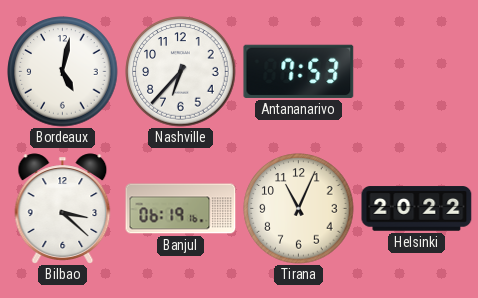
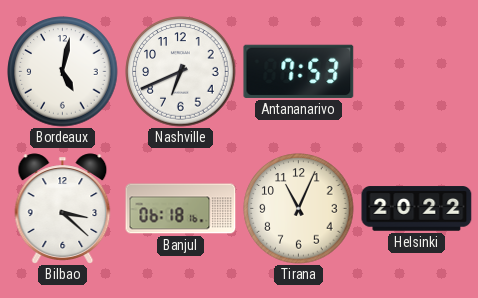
Nashville: 6:37 -> 6:41 (181, 72)
Banjul: 06:19 -> 06:18 (181, 209)
